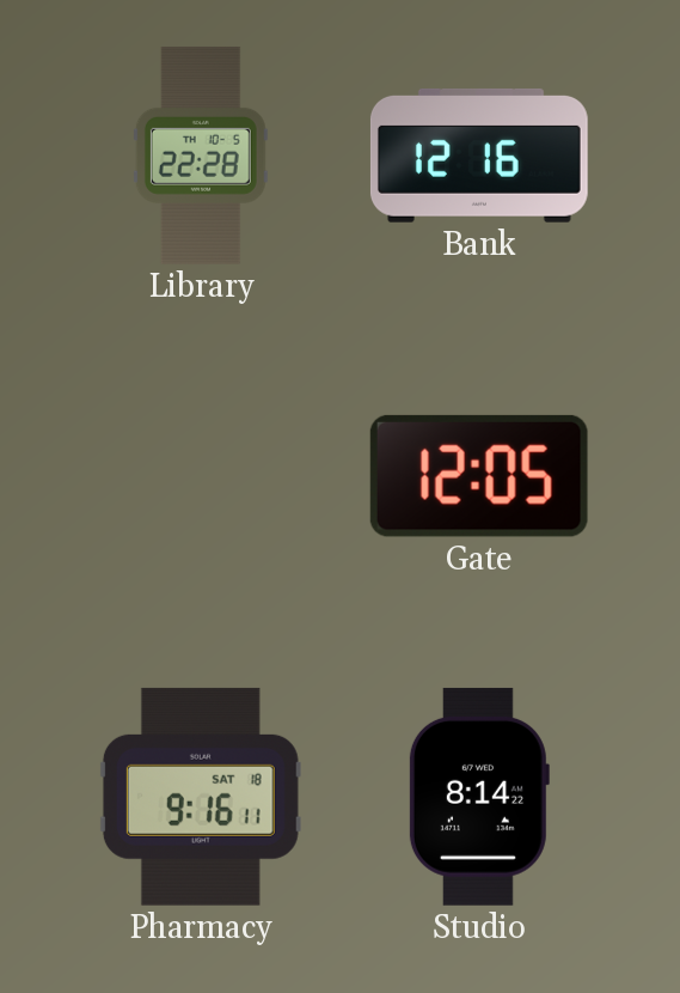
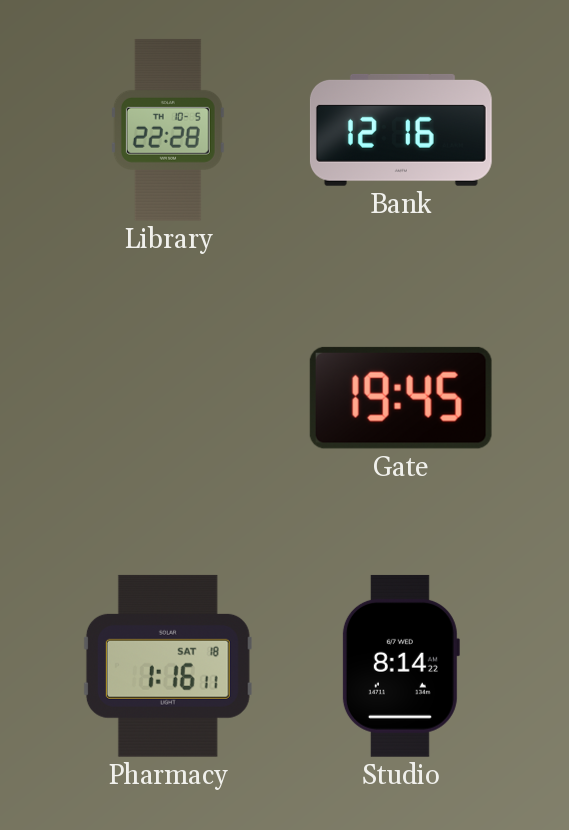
Gate: 12:05 -> 19:45 (401, 398)
Pharmacy: 9:16 -> 1:16 (168, 666)
